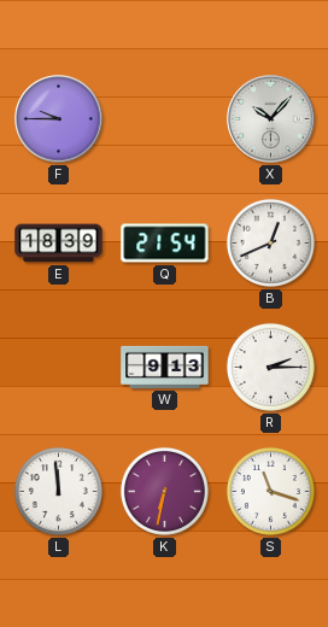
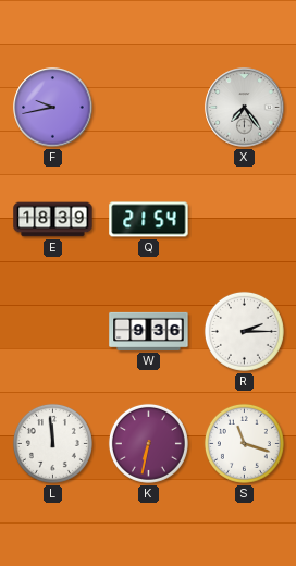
F: 9:45 -> 9:43 (53, 108)
X: 10:07 -> 7:24 (245, 108)
B: 12:41 -> none (270, 242)
W: 9:13 -> 9:36 (149, 331)
